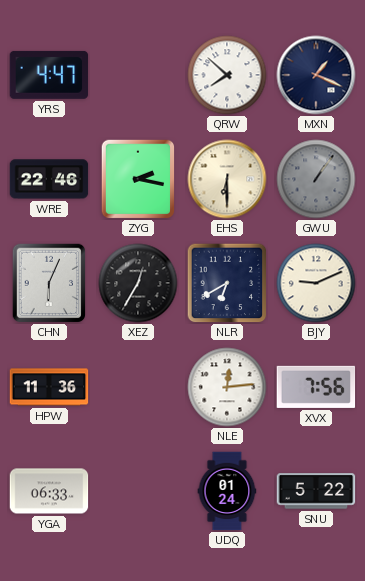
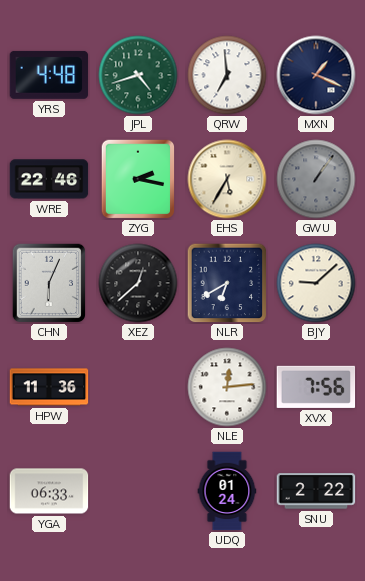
YRS: 4:47 -> 4:48 (49, 75)
JPL: none -> 4:42 (138, 75)
QRW: 7:52 -> 6:59 (227, 75)
EHS: 6:30 -> 5:35 (227, 179)
XEZ: 12:35 -> 12:38 (138, 283)
BJY: 9:11 -> 9:08 (316, 283)
SNU: 5:22 -> 2:22 (316, 491)
